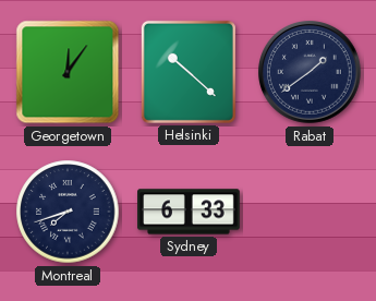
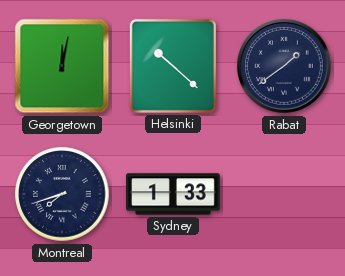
Georgetown: 12:06 -> 12:02 (62, 66)
Sydney: 6:33 -> 1:33 (174, 194)
